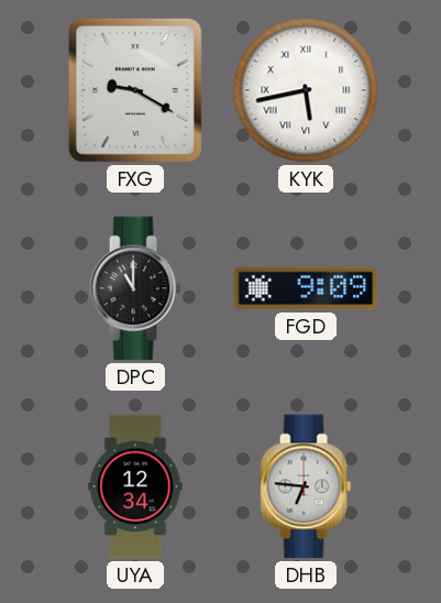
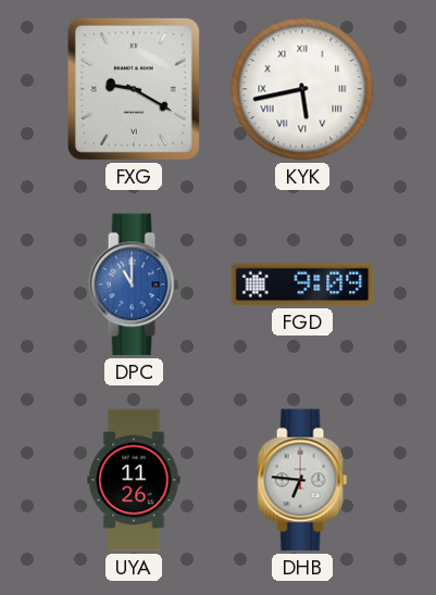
DPC dial: black -> blue (134, 284)
UYA: 12:34 -> 11:26 (134, 480)
